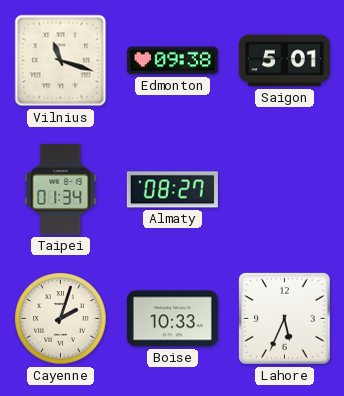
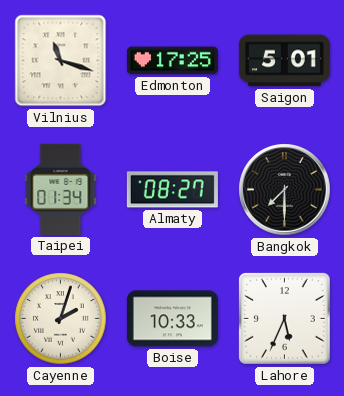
Edmonton: 09:38 -> 17:25 (172, 61)
Bangkok: none -> 7:30 (285, 190)
